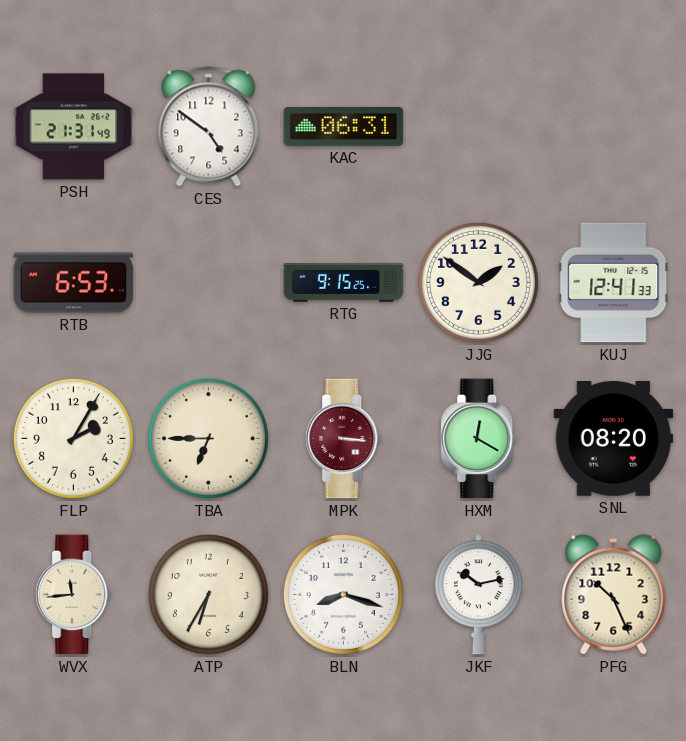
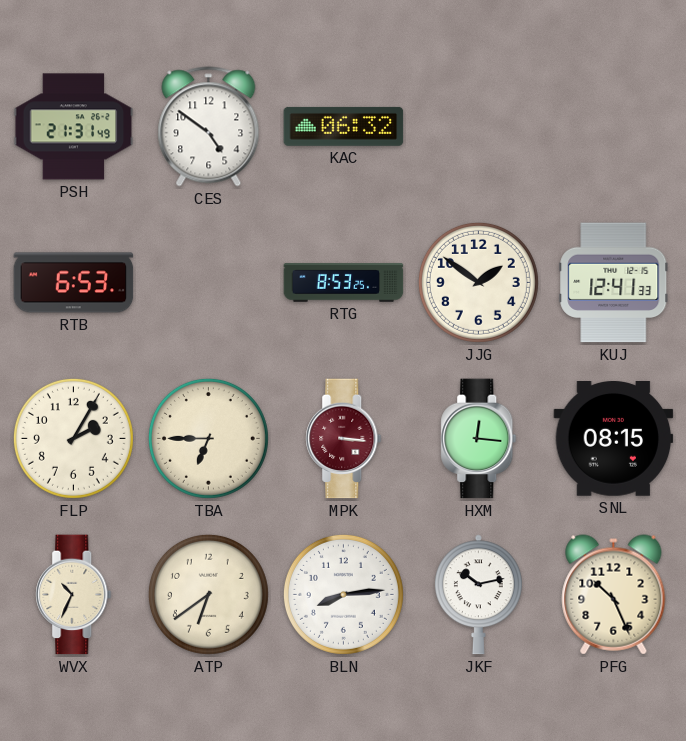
KAC: 06:31 -> 06:32 (344, 126)
RTG: 9:15 -> 8:53 (344, 283)
HXM: 12:20 -> 12:16 (479, 439)
SNL: 08:20 -> 08:15 (614, 439)
WVX: 11:44 -> 10:34 (74, 595)
ATP: 6:35 -> 6:39 (208, 594)
BLN: 8:18 -> 8:14 (343, 594)
